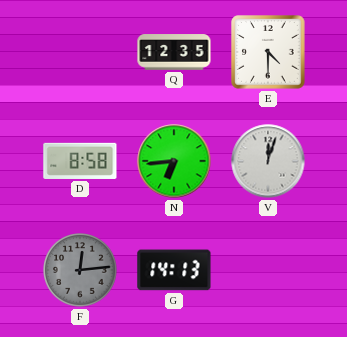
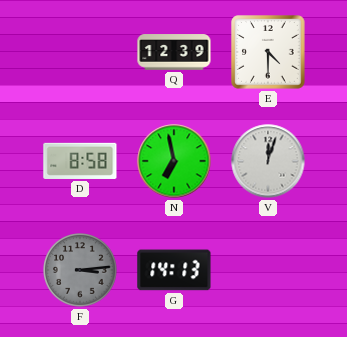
Q: 12:35 -> 12:39 (174, 52)
N: 6:44 -> 6:58 (174, 161)
F: 12:14 -> 3:14 (81, 271)
